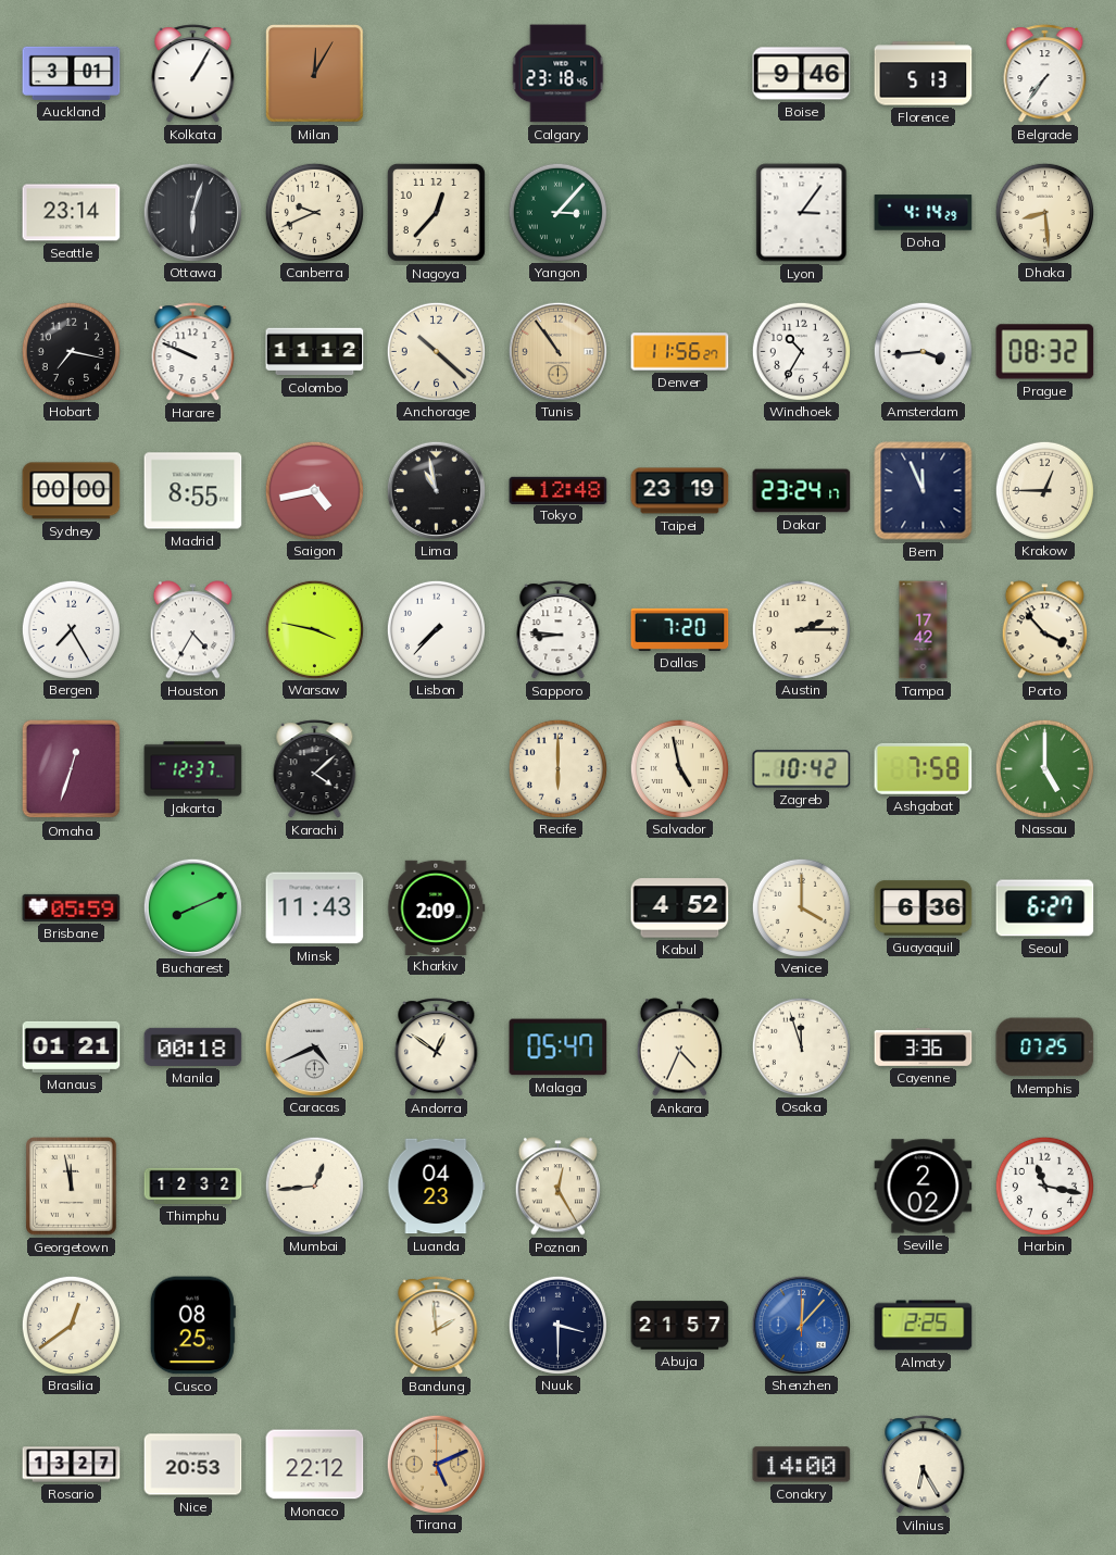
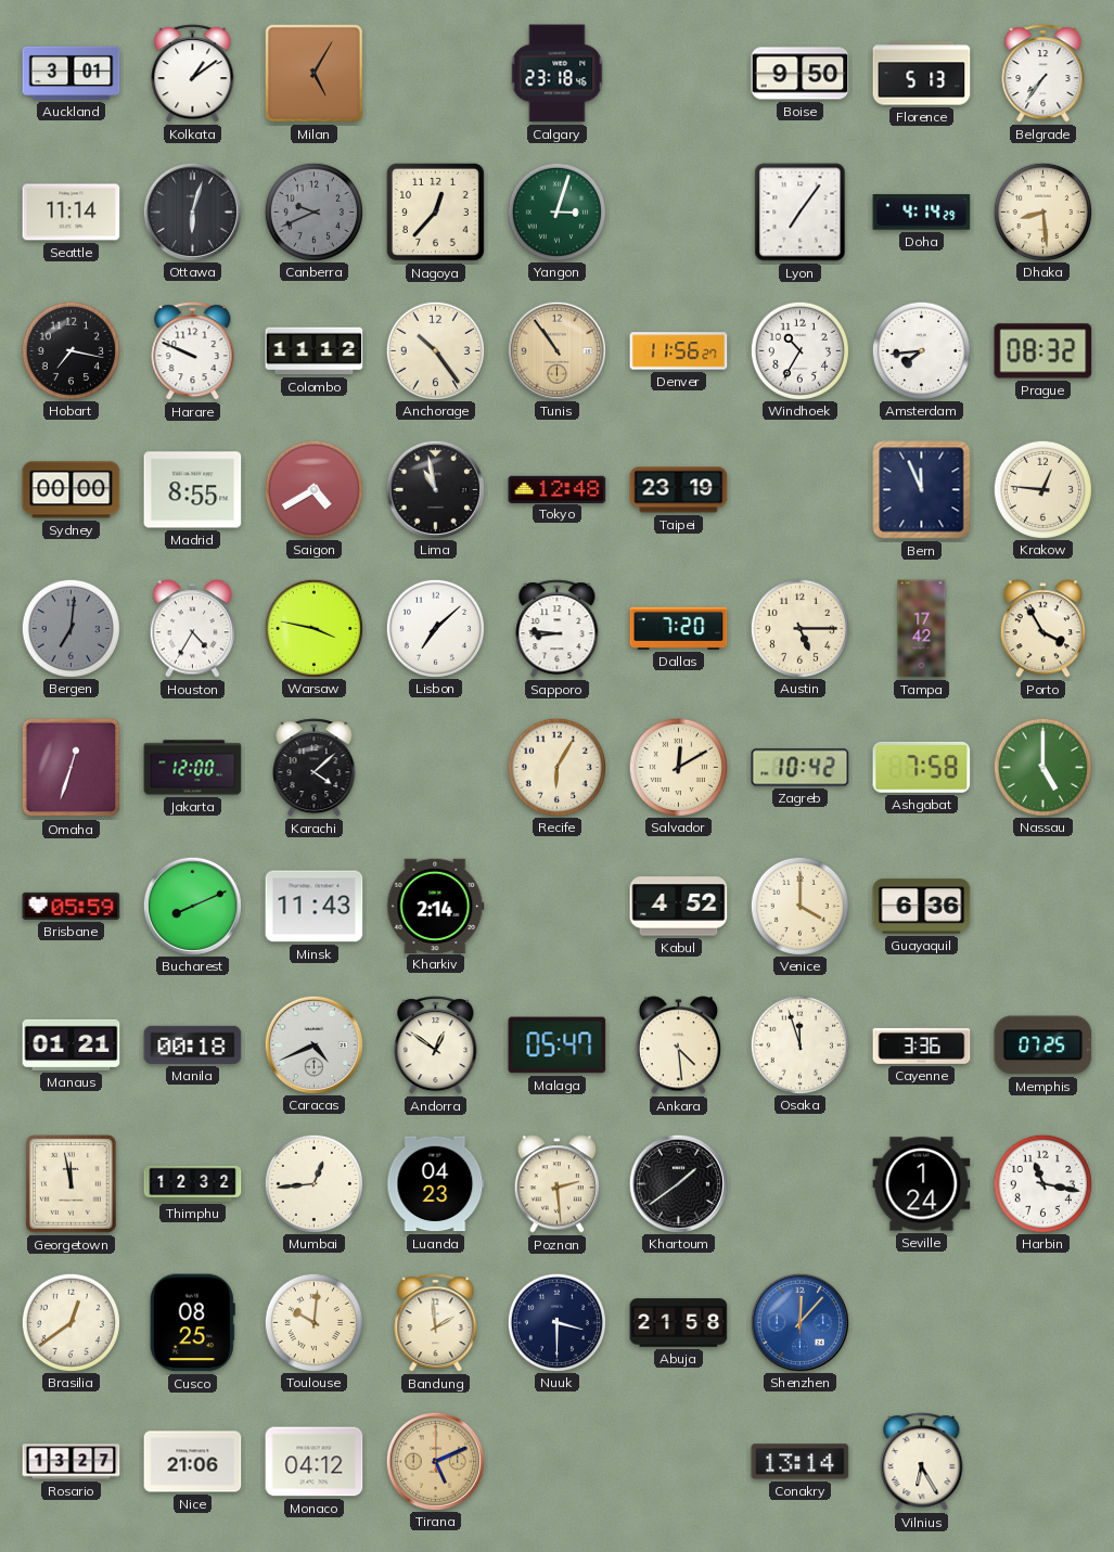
Kolkata: 1:05 -> 1:09 (193, 74)
Milan: 12:05 -> 5:05 (315, 74)
Boise: 9:46 -> 9:50 (801, 74)
Seattle: 23:14 -> 11:14 (72, 213)
Canberra dial: cream -> grey (313, 211)
Yangon: 3:07 -> 3:03 (556, 211)
Lyon: 3:06 -> 7:06 (801, 213)
Anchorage: 10:22 -> 10:24 (435, 350)
Amsterdam: 3:44 -> 7:44 (921, 350)
Saigon: 4:43 -> 4:40 (313, 489)
Dakar: 23:24 -> none (802, 491)
Krakow: 12:45 -> 12:46 (1042, 489)
Bergen: 7:25 -> 7:01 (71, 628)
Bergen dial: white -> grey (71, 628)
Lisbon: 7:37 -> 7:08 (435, 628)
Austin: 2:15 -> 5:15 (799, 628)
Porto: 3:53 -> 3:55 (1042, 629)
Jakarta: 12:37 -> 12:00 (193, 768)
Recife: 6:00 -> 6:05 (556, 767)
Salvador: 4:58 -> 12:10 (678, 767)
Kharkiv: 2:09 -> 2:14 (436, 906)
Seoul: 6:27 -> none (1045, 908)
Ankara: 4:34 -> 4:29 (678, 1046)
Poznan: 12:25 -> 2:29 (556, 1184)
Khartoum: none -> 1:39 (678, 1183)
Seville: 2:02 -> 1:24 (922, 1184)
Toulouse: none -> 10:01 (313, 1322)
Abuja: 21:57 -> 21:58 (679, 1323)
Almaty: 2:25 -> none (924, 1326)
Nice: 20:53 -> 21:06 (193, 1462)
Monaco: 22:12 -> 04:12 (315, 1462)
Conakry: 14:00 -> 13:14 (801, 1462)
